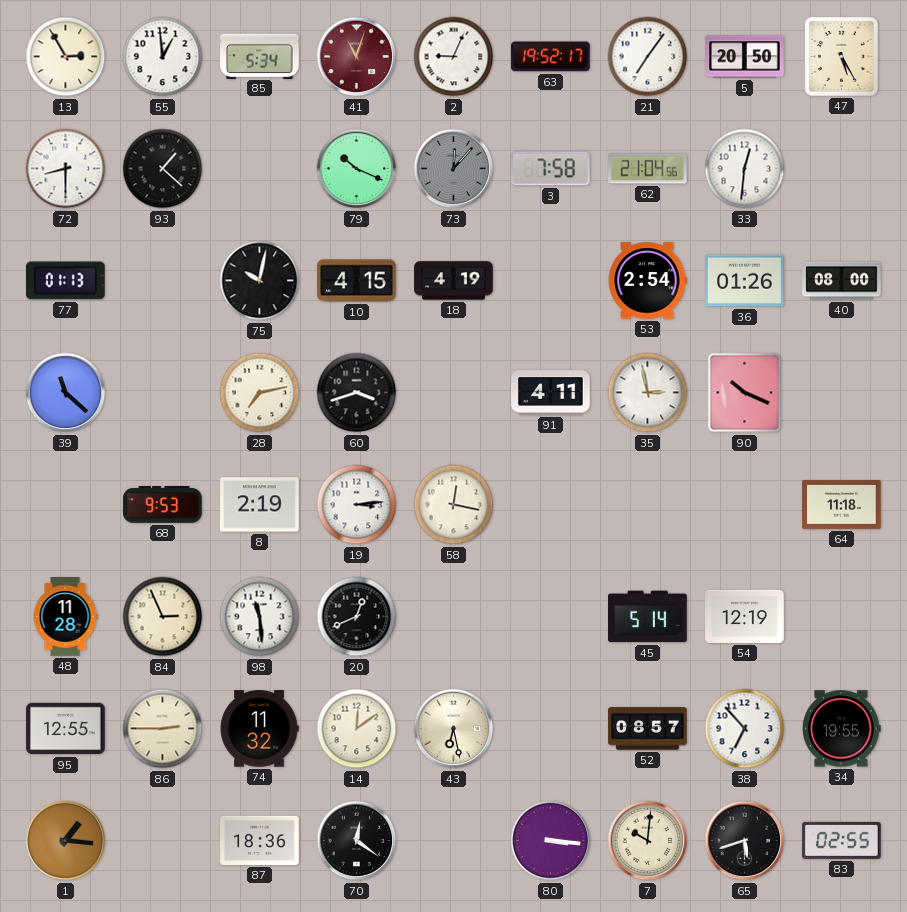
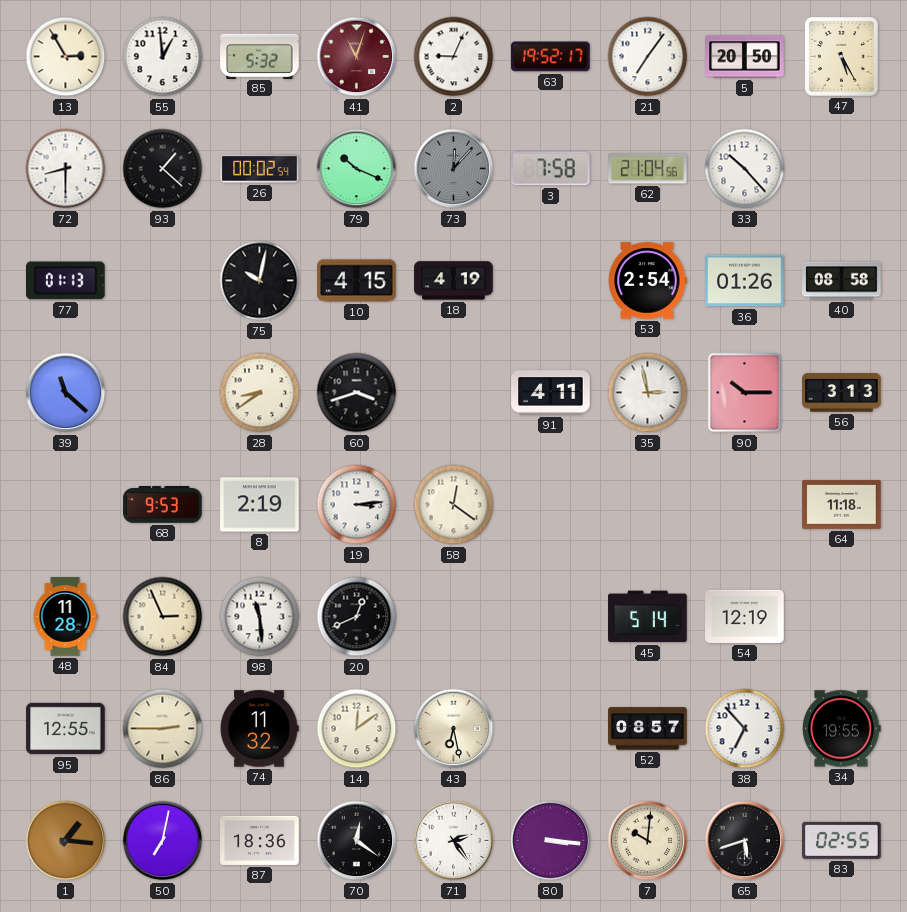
85: 5:34 -> 5:32 (260, 56)
26: none -> 00:02 (260, 169)
33: 12:31 -> 10:23 (745, 169)
40: 08:00 -> 08:58 (842, 281)
28: 7:13 -> 8:39 (260, 393)
90: 10:19 -> 10:15 (745, 393)
56: none -> 3:13 (842, 393)
58: 12:17 -> 12:21 (454, 505)
50: none -> 7:02 (163, 841)
71: none -> 2:24 (454, 841)
